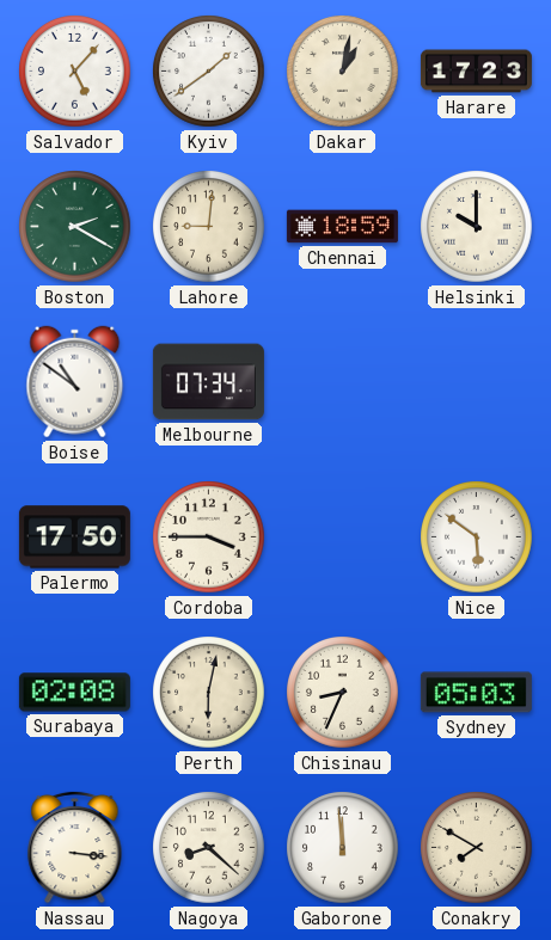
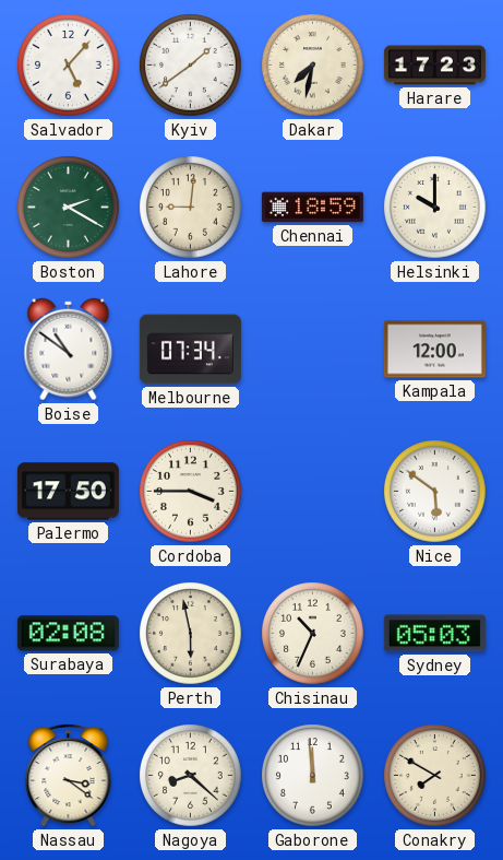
Dakar: 1:02 -> 7:32 (313, 66)
Kampala: none -> 12:00 (434, 350)
Perth: 6:02 -> 5:58 (191, 634)
Chisinau: 8:34 -> 10:34 (313, 634)
Nassau: 3:16 -> 3:21 (69, 775)
